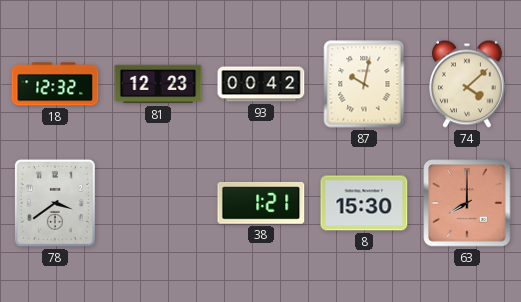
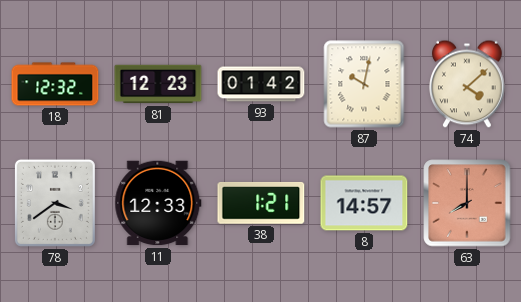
93: 00:42 -> 01:42 (261, 84)
11: none -> 12:33 (158, 203)
8: 15:30 -> 14:57 (364, 203)
